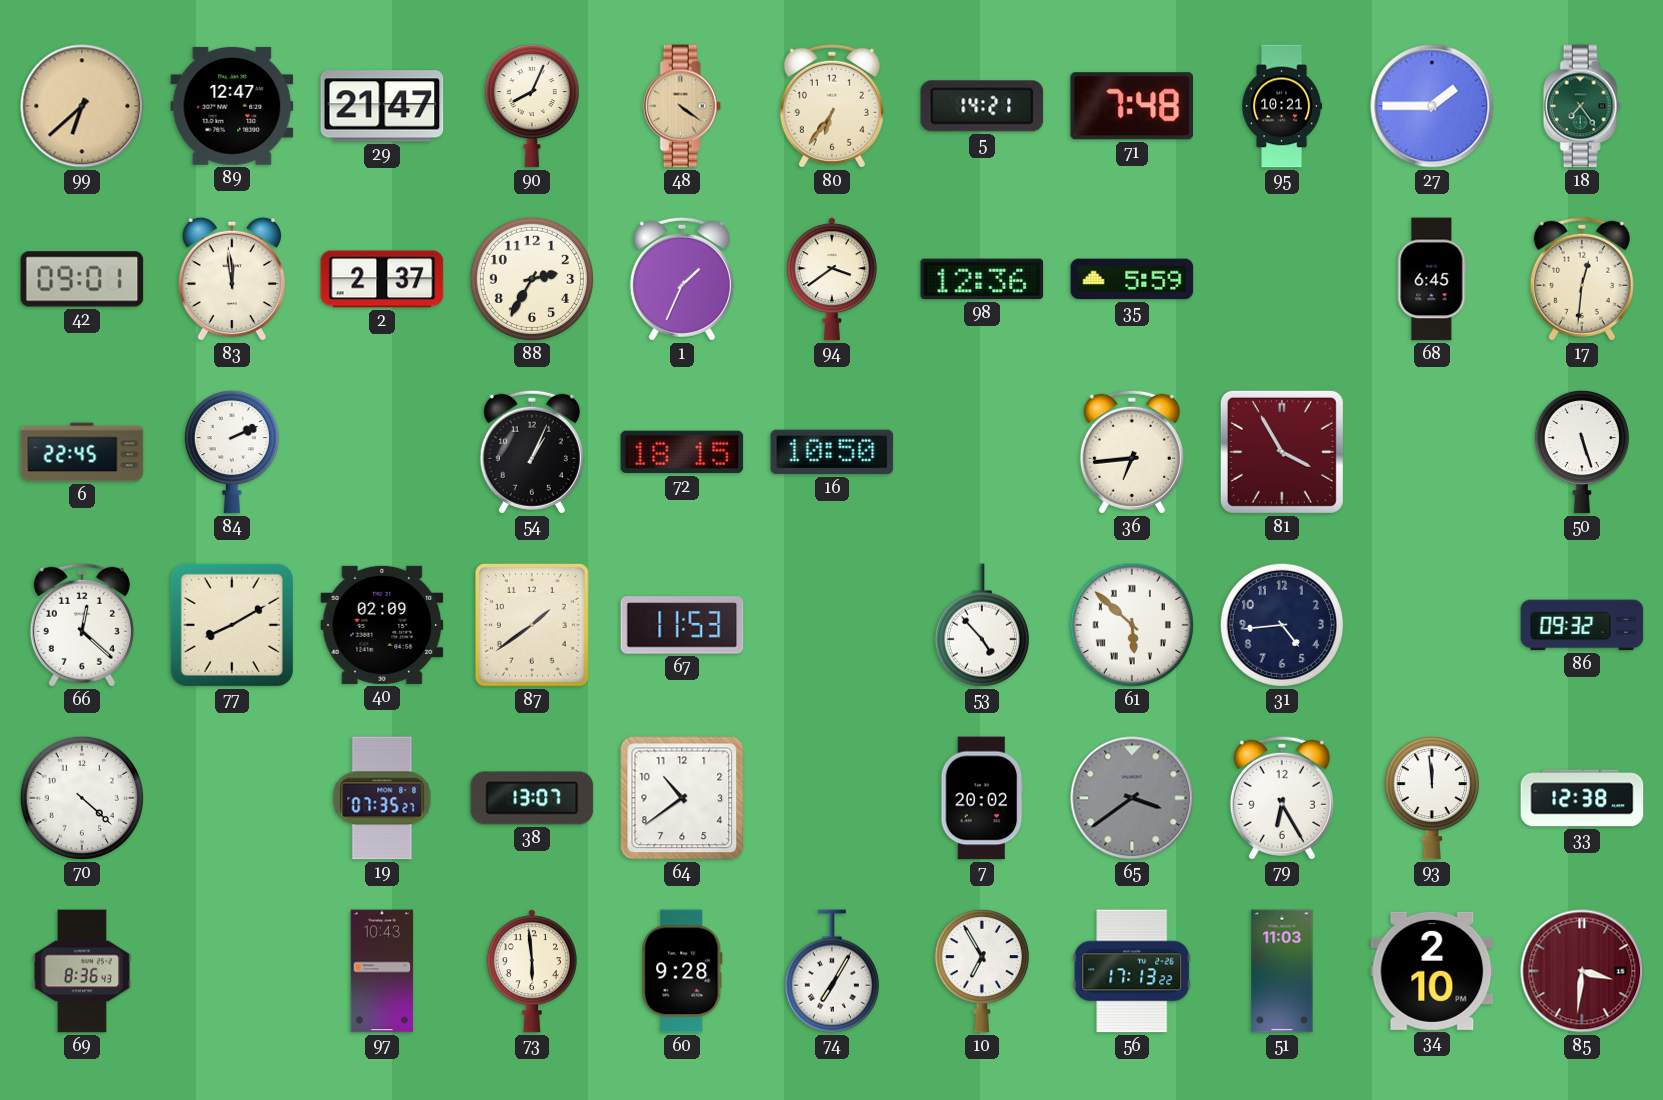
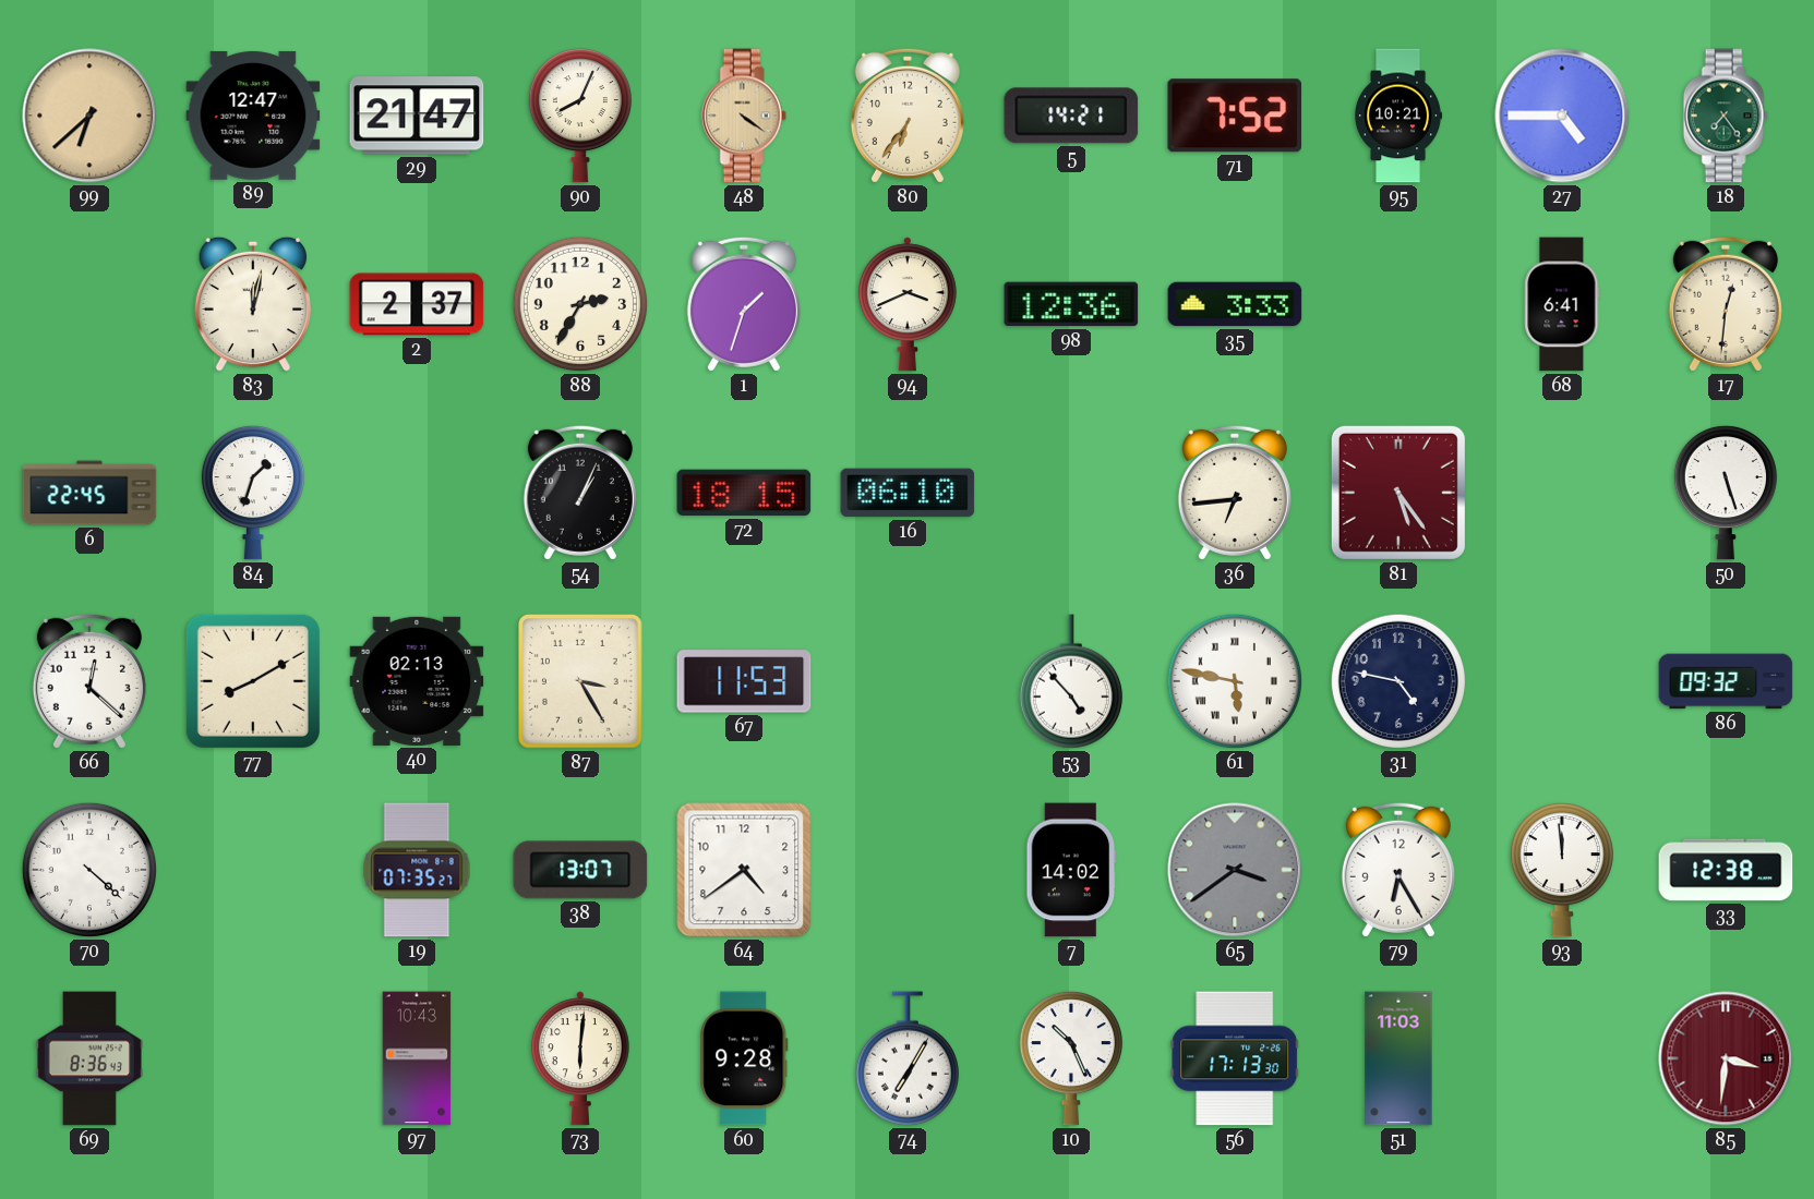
71: 7:48 -> 7:52 (1234, 116)
27: 1:45 -> 4:45 (1562, 116)
42: 09:01 -> none (82, 279)
83: 11:59 -> 12:02 (252, 304)
1: 1:34 -> 1:33 (744, 304)
94: 3:39 -> 3:41 (908, 304)
35: 5:59 -> 3:33 (1235, 304)
68: 6:45 -> 6:41 (1562, 304)
84: 2:11 -> 1:33 (253, 493)
16: 10:50 -> 06:10 (908, 493)
81: 3:55 -> 5:24 (1398, 493)
40: 02:09 -> 02:13 (417, 681)
87: 1:39 -> 3:25 (580, 681)
61: 5:52 -> 5:47 (1235, 681)
31: 4:44 -> 4:47 (1398, 681)
64: 10:39 -> 4:39 (744, 870)
7: 20:02 -> 14:02 (1071, 870)
73: 5:59 -> 6:01 (580, 1058)
10: 6:55 -> 10:26 (1071, 1058)
56: 17:13:22 -> 17:13:30 (1235, 1058)
34: 2:10 -> none (1432, 971)
